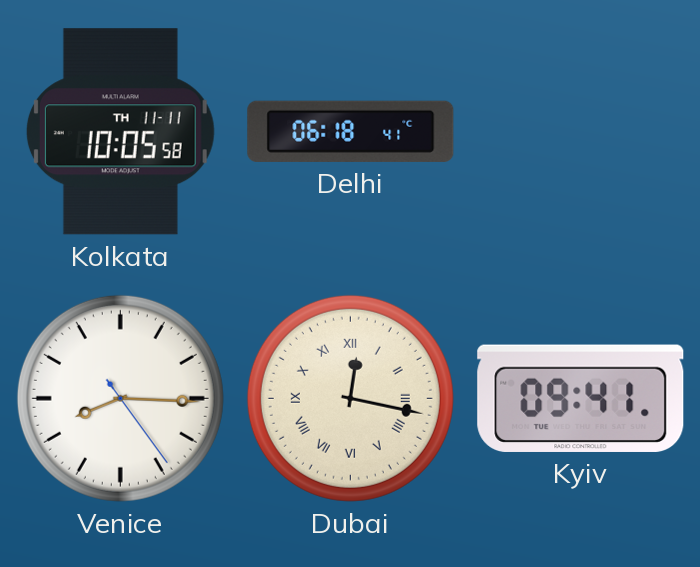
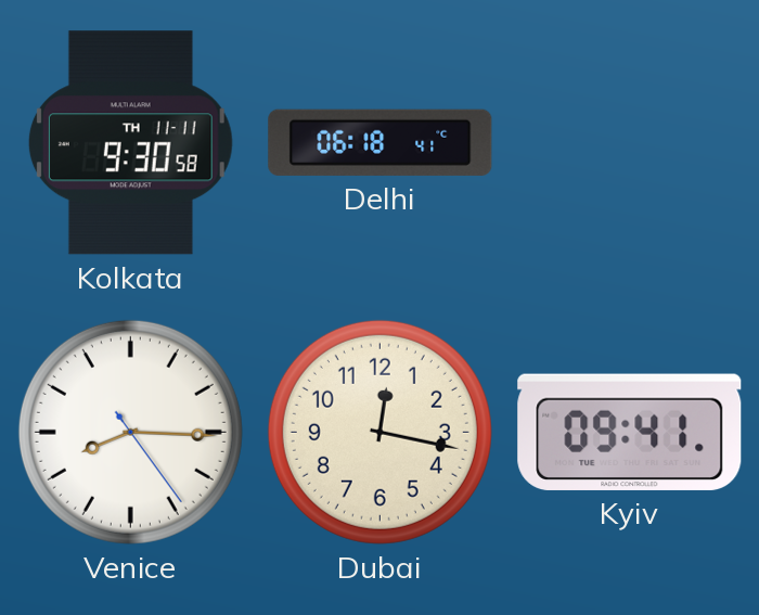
Kolkata: 10:05 -> 9:30 (130, 143)
Dubai numerals: Roman -> Arabic (379, 432)
